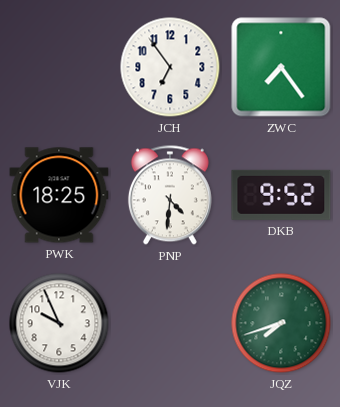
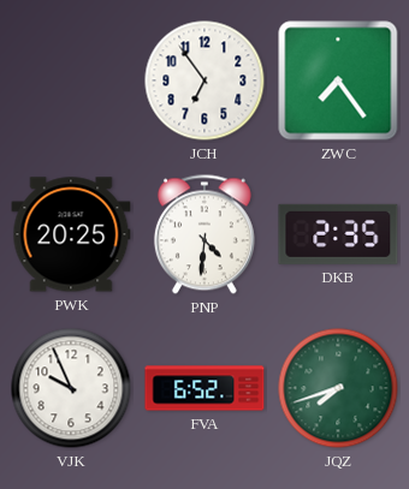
PWK: 18:25 -> 20:25 (71, 234)
DKB: 9:52 -> 2:35 (338, 234)
FVA: none -> 6:52 (204, 388)
